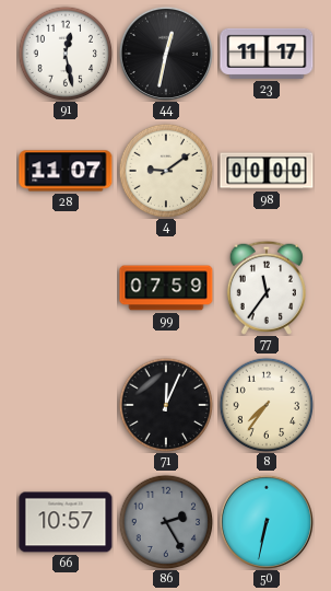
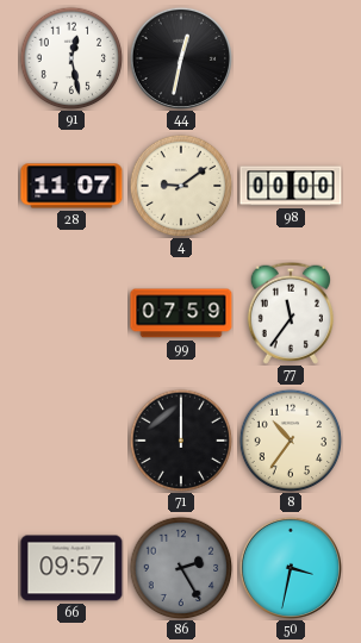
23: 11:17 -> none (267, 54)
71: 12:04 -> 12:00 (181, 441)
8: 7:36 -> 10:36 (291, 441)
66: 10:57 -> 09:57 (71, 568)
50: 6:32 -> 3:32 (290, 567)
